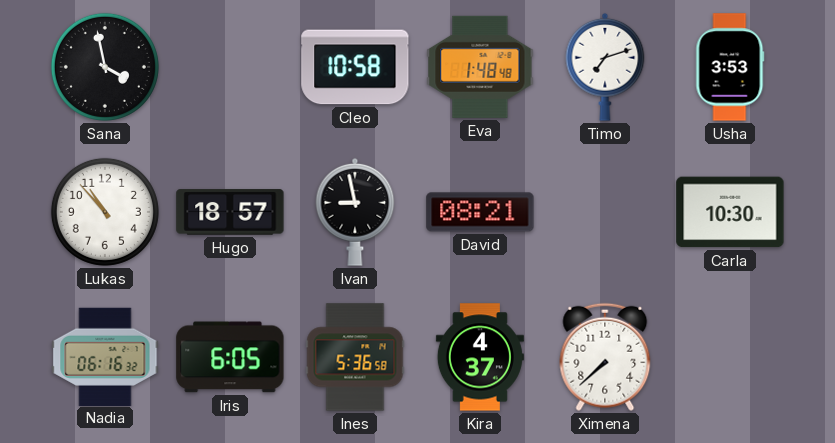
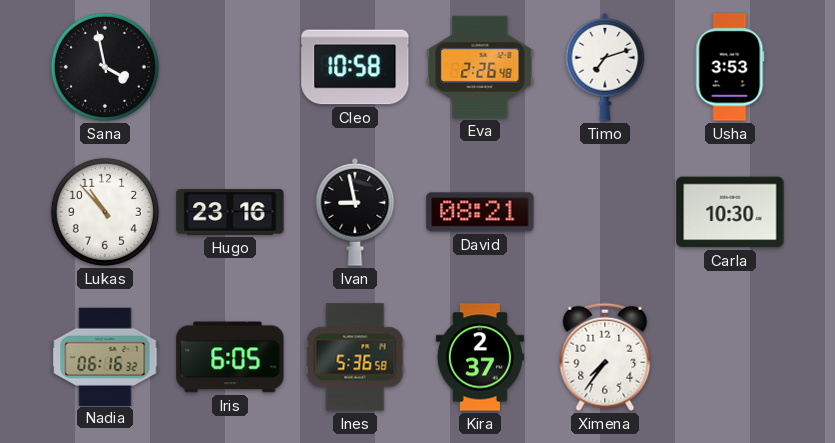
Eva: 1:48 -> 2:26 (480, 67)
Hugo: 18:57 -> 23:16 (230, 212)
Kira: 4:37 -> 2:37 (480, 357)
Ximena: 7:38 -> 7:36 (605, 357)
